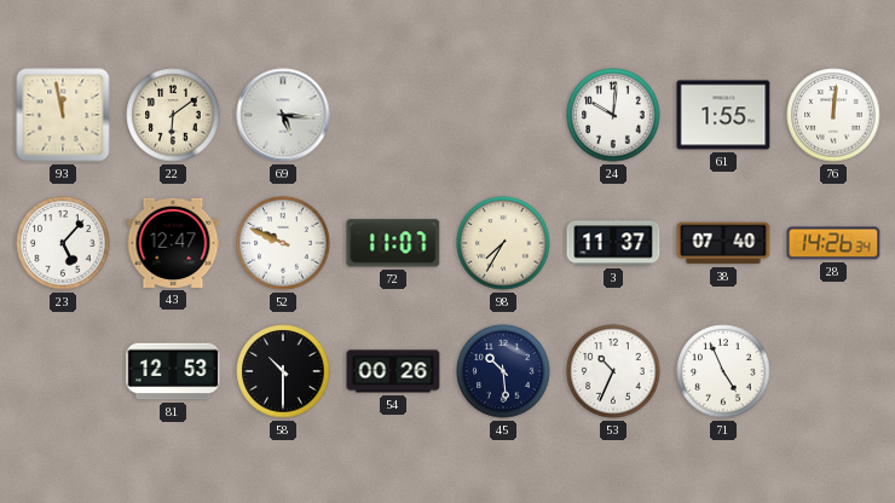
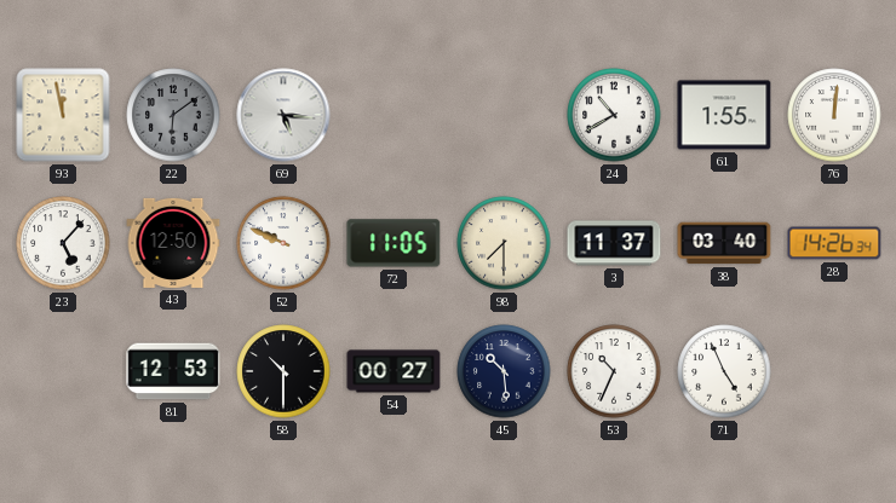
22 dial: cream -> grey (173, 115)
24: 10:01 -> 10:40 (614, 115)
43: 12:47 -> 12:50 (173, 243)
72: 11:07 -> 11:05 (394, 243)
98: 7:35 -> 7:30 (504, 243)
38: 07:40 -> 03:40 (724, 243)
54: 00:26 -> 00:27 (394, 371)
